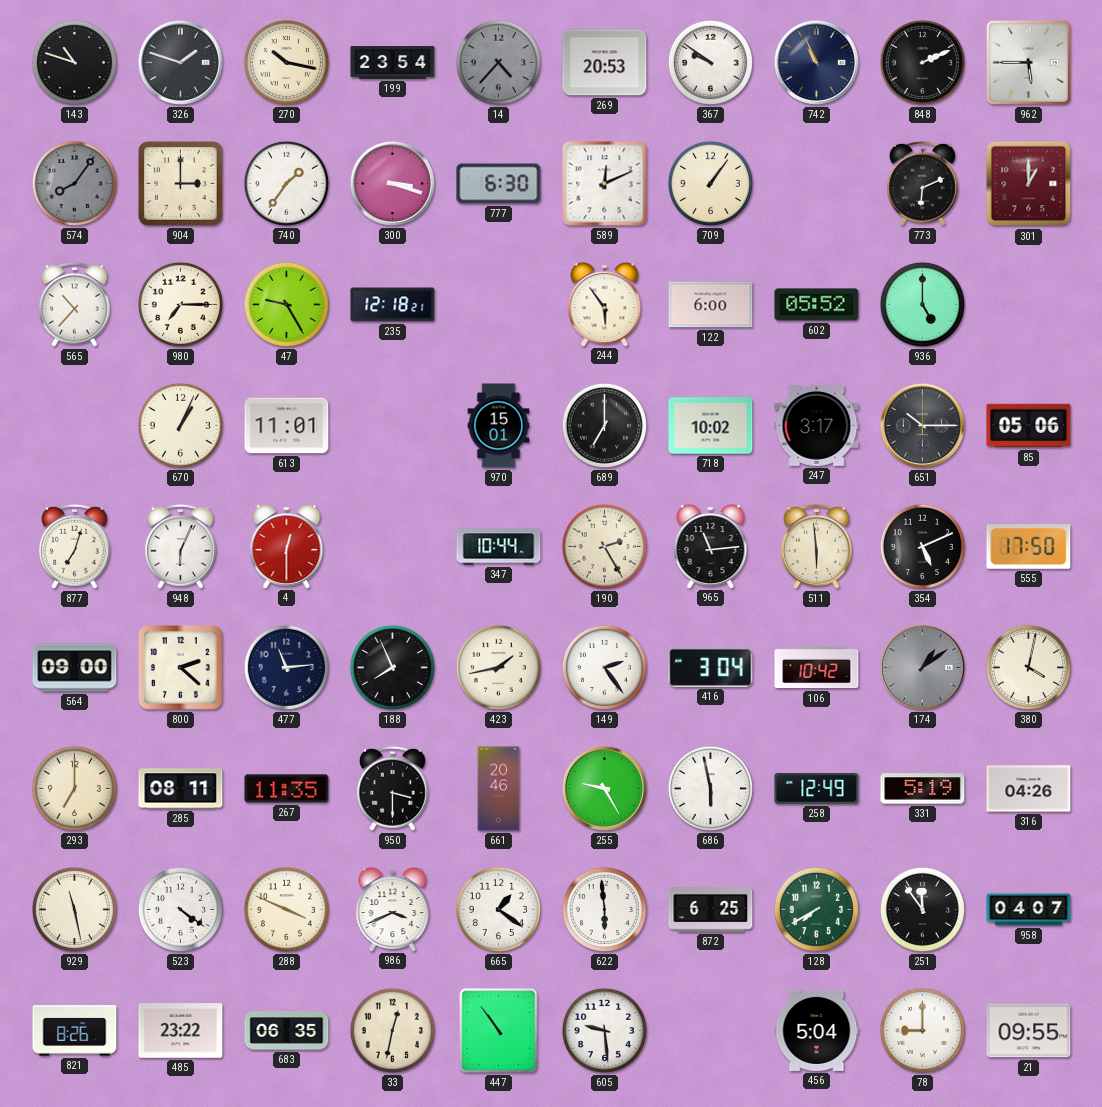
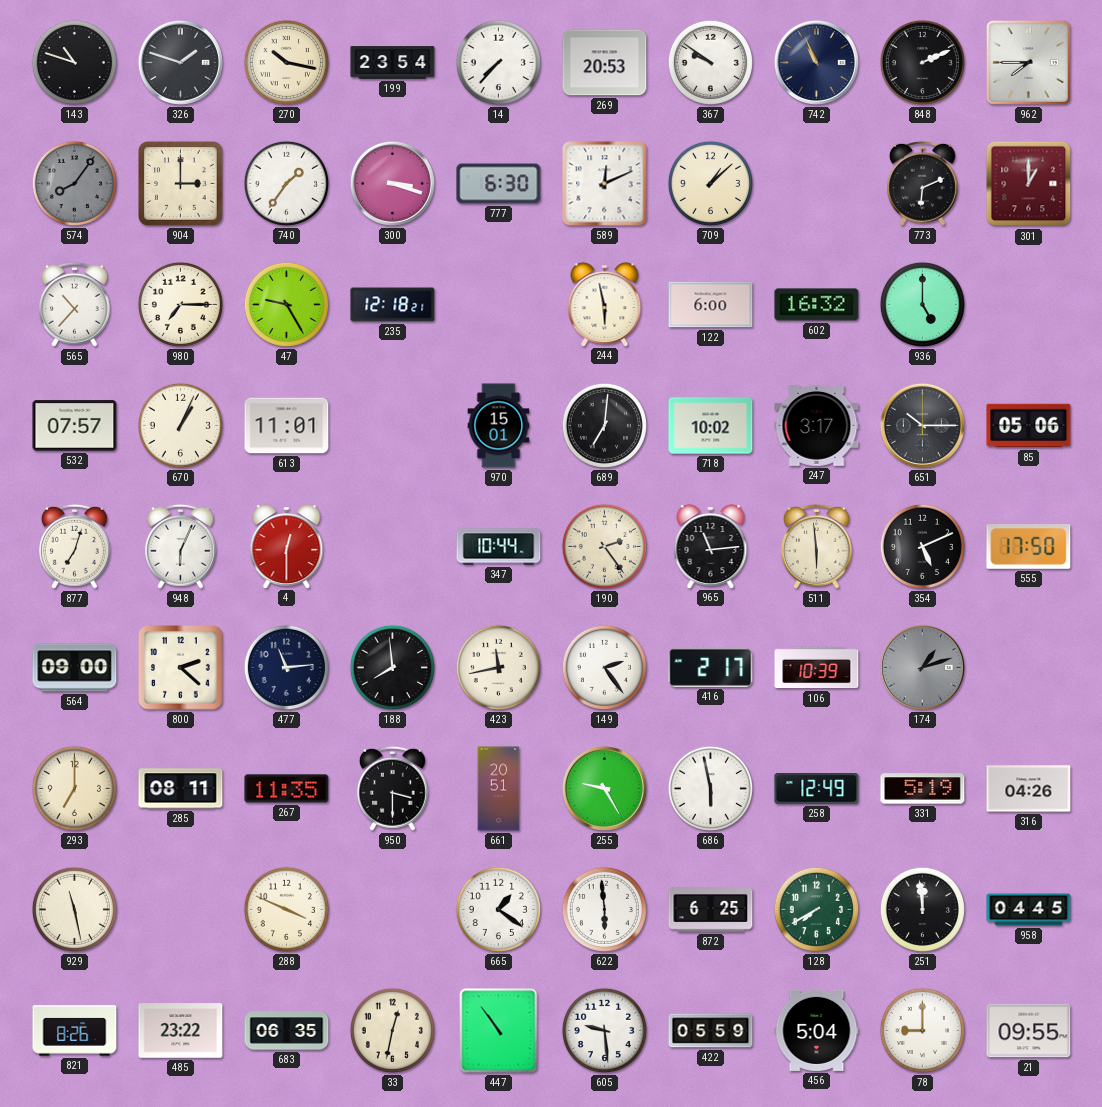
14: 4:37 -> 7:37 (498, 62)
14 dial: grey -> white (498, 62)
962: 5:45 -> 7:45 (1028, 62)
709: 1:06 -> 1:08 (710, 183)
244: 5:54 -> 5:58 (605, 304)
602: 05:52 -> 16:32 (817, 305)
532: none -> 07:57 (75, 426)
689: 7:00 -> 7:01 (604, 425)
190: 2:25 -> 2:24 (604, 546)
188: 7:56 -> 7:59 (392, 667)
423: 1:43 -> 11:43 (498, 667)
416: 3:04 -> 2:17 (711, 667)
106: 10:42 -> 10:39 (817, 668)
174: 1:09 -> 1:12 (922, 667)
380: 4:02 -> none (1028, 667)
661: 20:46 -> 20:51 (499, 789)
523: 4:21 -> none (180, 909)
986: 3:41 -> none (393, 909)
251: 11:54 -> 11:59 (922, 909)
958: 04:07 -> 04:45 (1029, 910)
422: none -> 05:59 (711, 1031)
